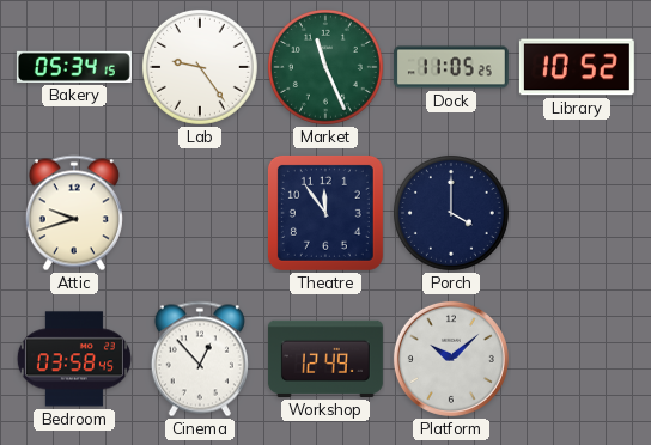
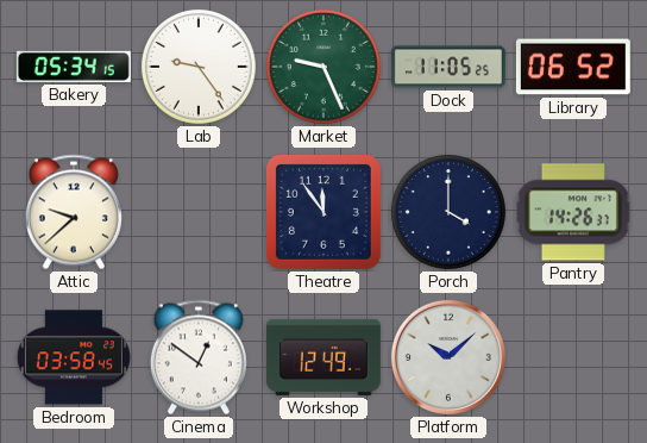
Market: 11:26 -> 9:26 (323, 67)
Library: 10:52 -> 06:52 (573, 67)
Attic: 9:42 -> 9:38 (74, 212)
Pantry: none -> 14:26 (573, 212)
Cinema: 12:53 -> 12:51 (199, 357)
